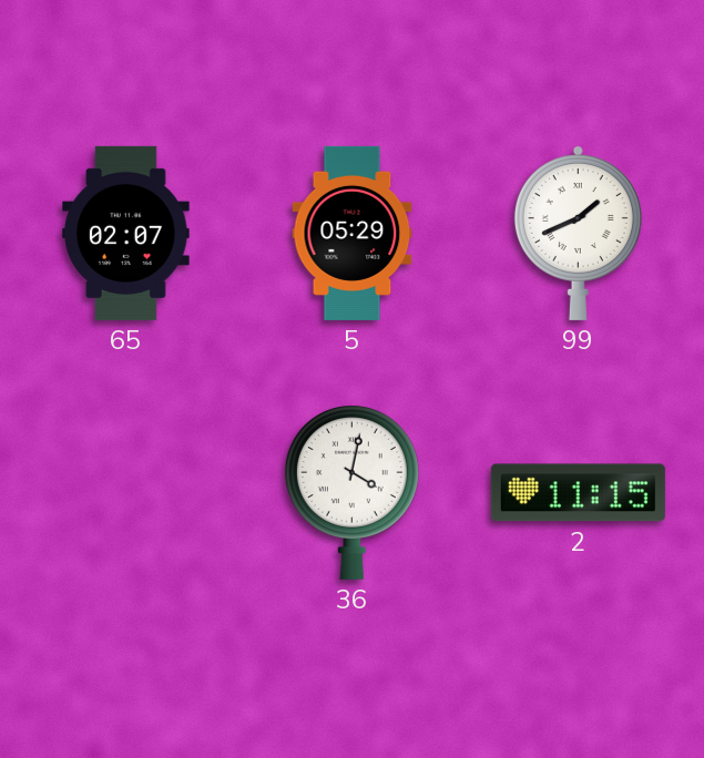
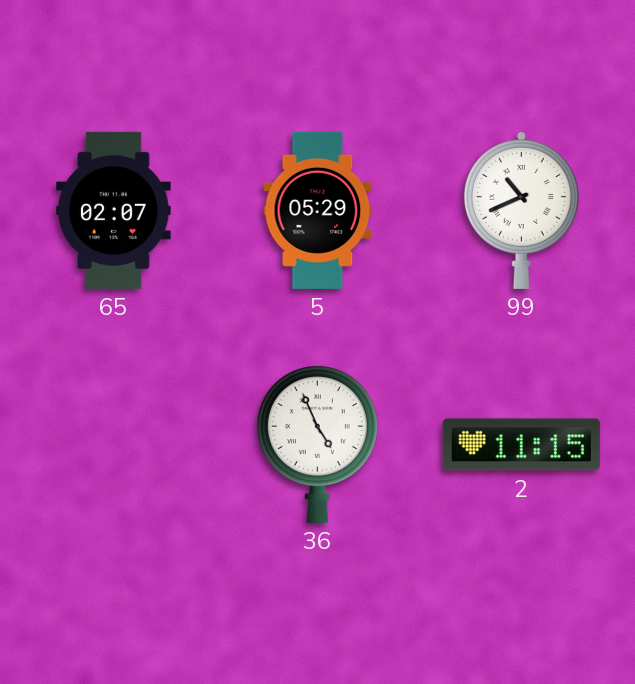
99: 1:41 -> 10:41 (521, 210)
36: 4:02 -> 4:56 (317, 444)
